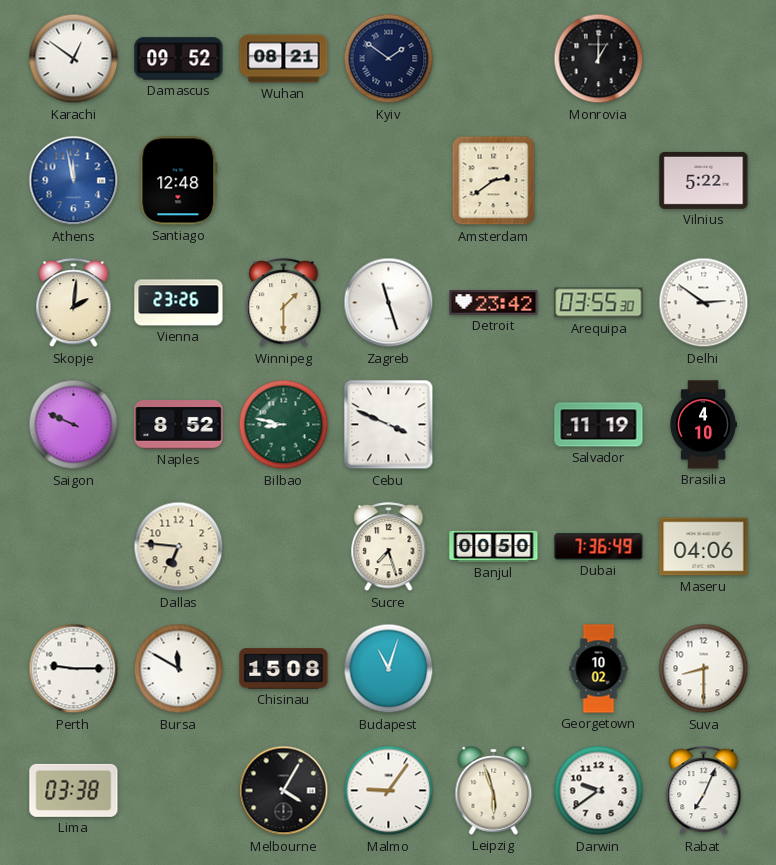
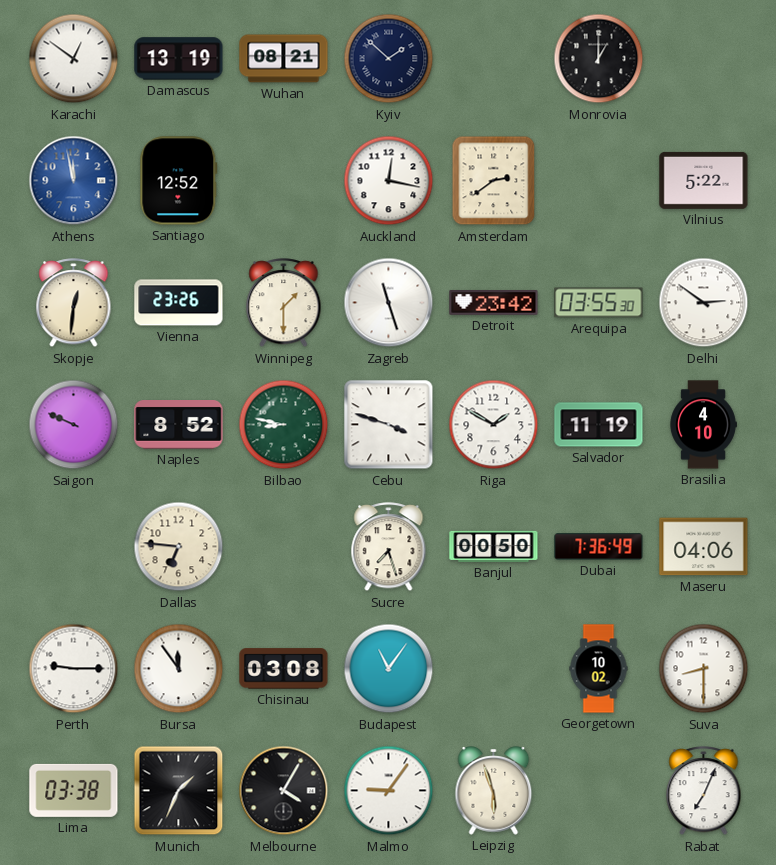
Damascus: 09:52 -> 13:19 (179, 59)
Kyiv: 1:51 -> 1:52 (389, 59)
Santiago: 12:48 -> 12:52 (179, 181)
Auckland: none -> 12:17 (389, 181)
Skopje: 2:01 -> 12:31 (74, 303)
Cebu: 3:49 -> 3:48 (389, 425)
Riga: none -> 1:50 (494, 425)
Bursa: 11:50 -> 11:54 (179, 669)
Chisinau: 15:08 -> 03:08 (284, 669)
Budapest: 11:03 -> 11:06 (389, 669)
Munich: none -> 1:34 (179, 791)
Darwin: 9:39 -> none (599, 791)
